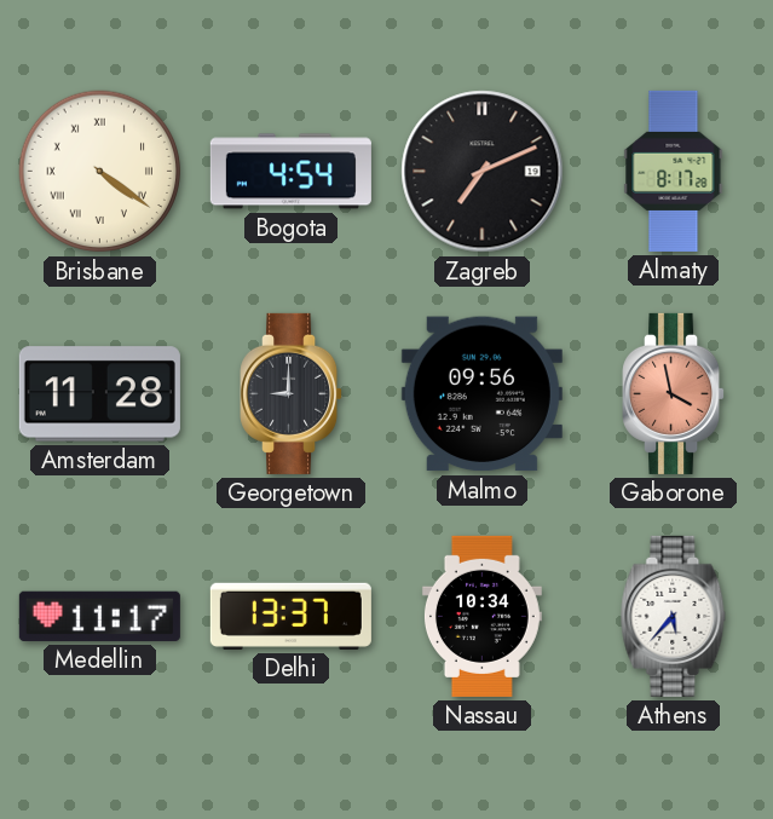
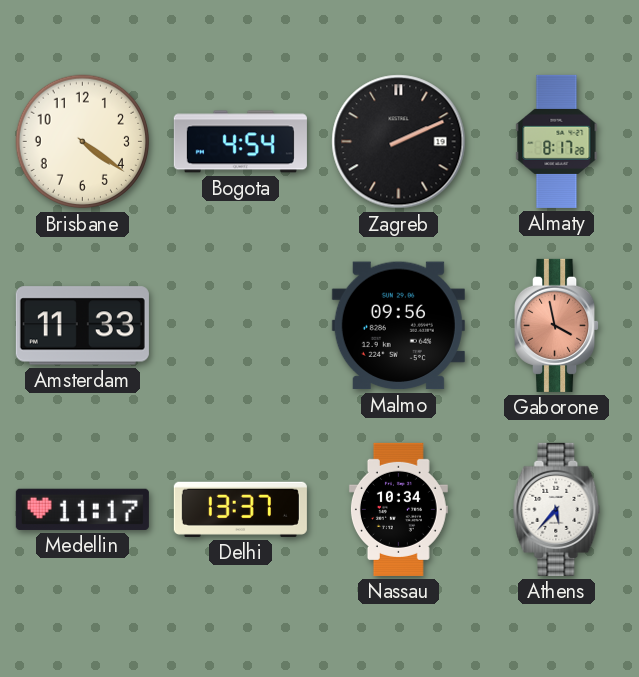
Brisbane numerals: Roman -> Arabic (83, 142)
Zagreb: 7:11 -> 2:11 (399, 142)
Amsterdam: 11:28 -> 11:33 (82, 326)
Georgetown: 9:00 -> none (292, 393)
